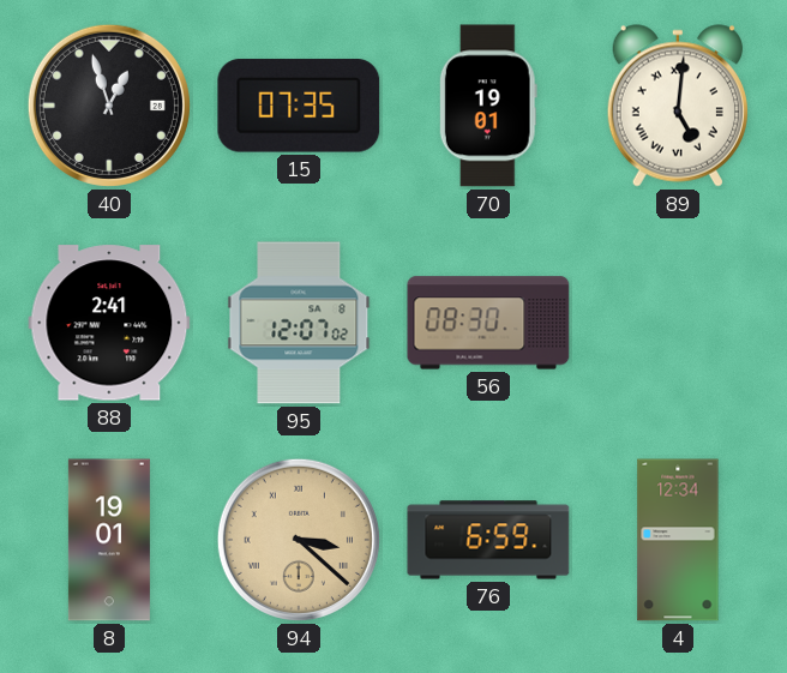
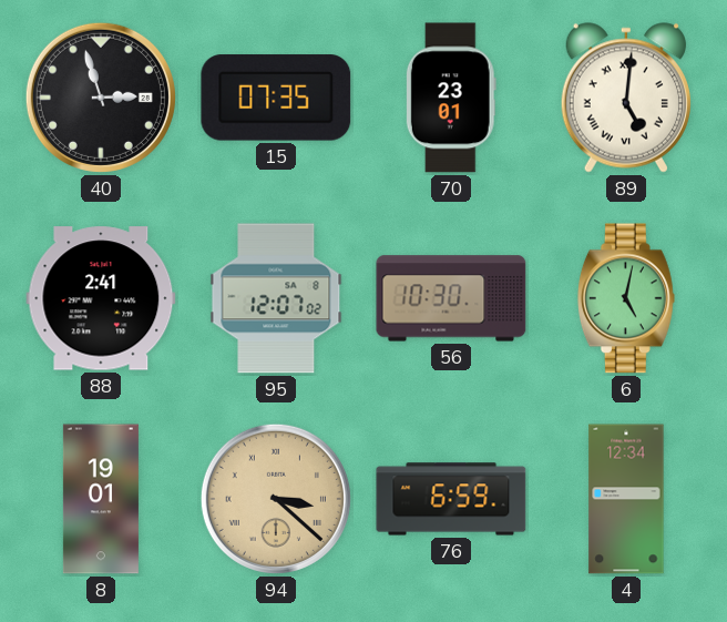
40: 12:57 -> 2:57 (101, 98)
70: 19:01 -> 23:01 (451, 98)
56: 08:30 -> 10:30 (451, 298)
6: none -> 5:02 (626, 298)
